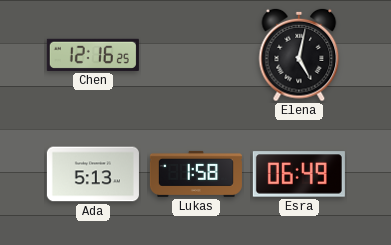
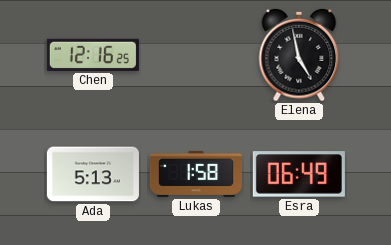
Elena: 5:02 -> 4:58 (299, 55)
